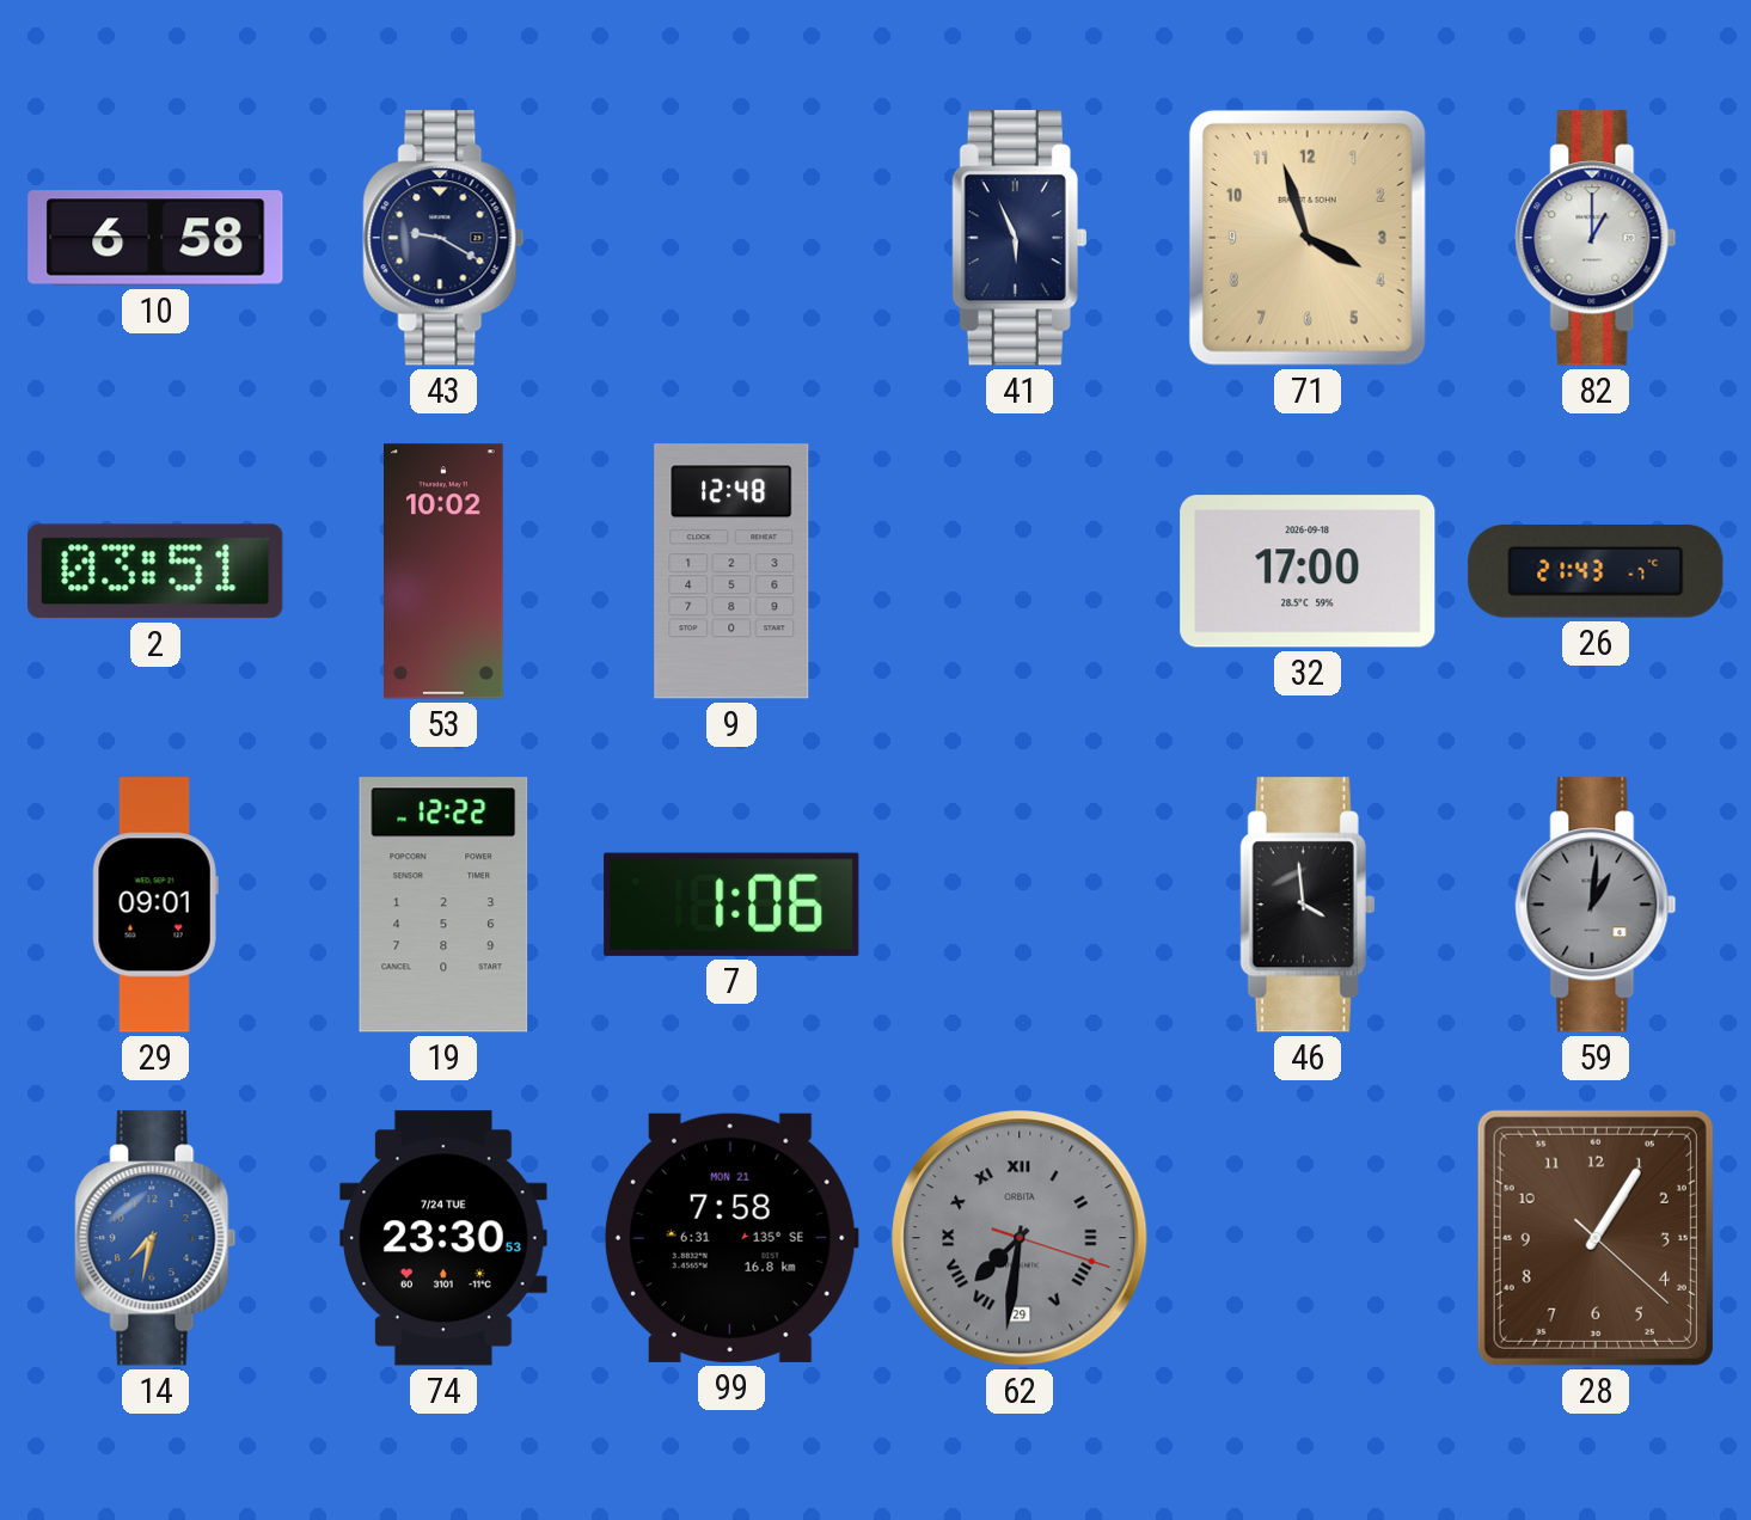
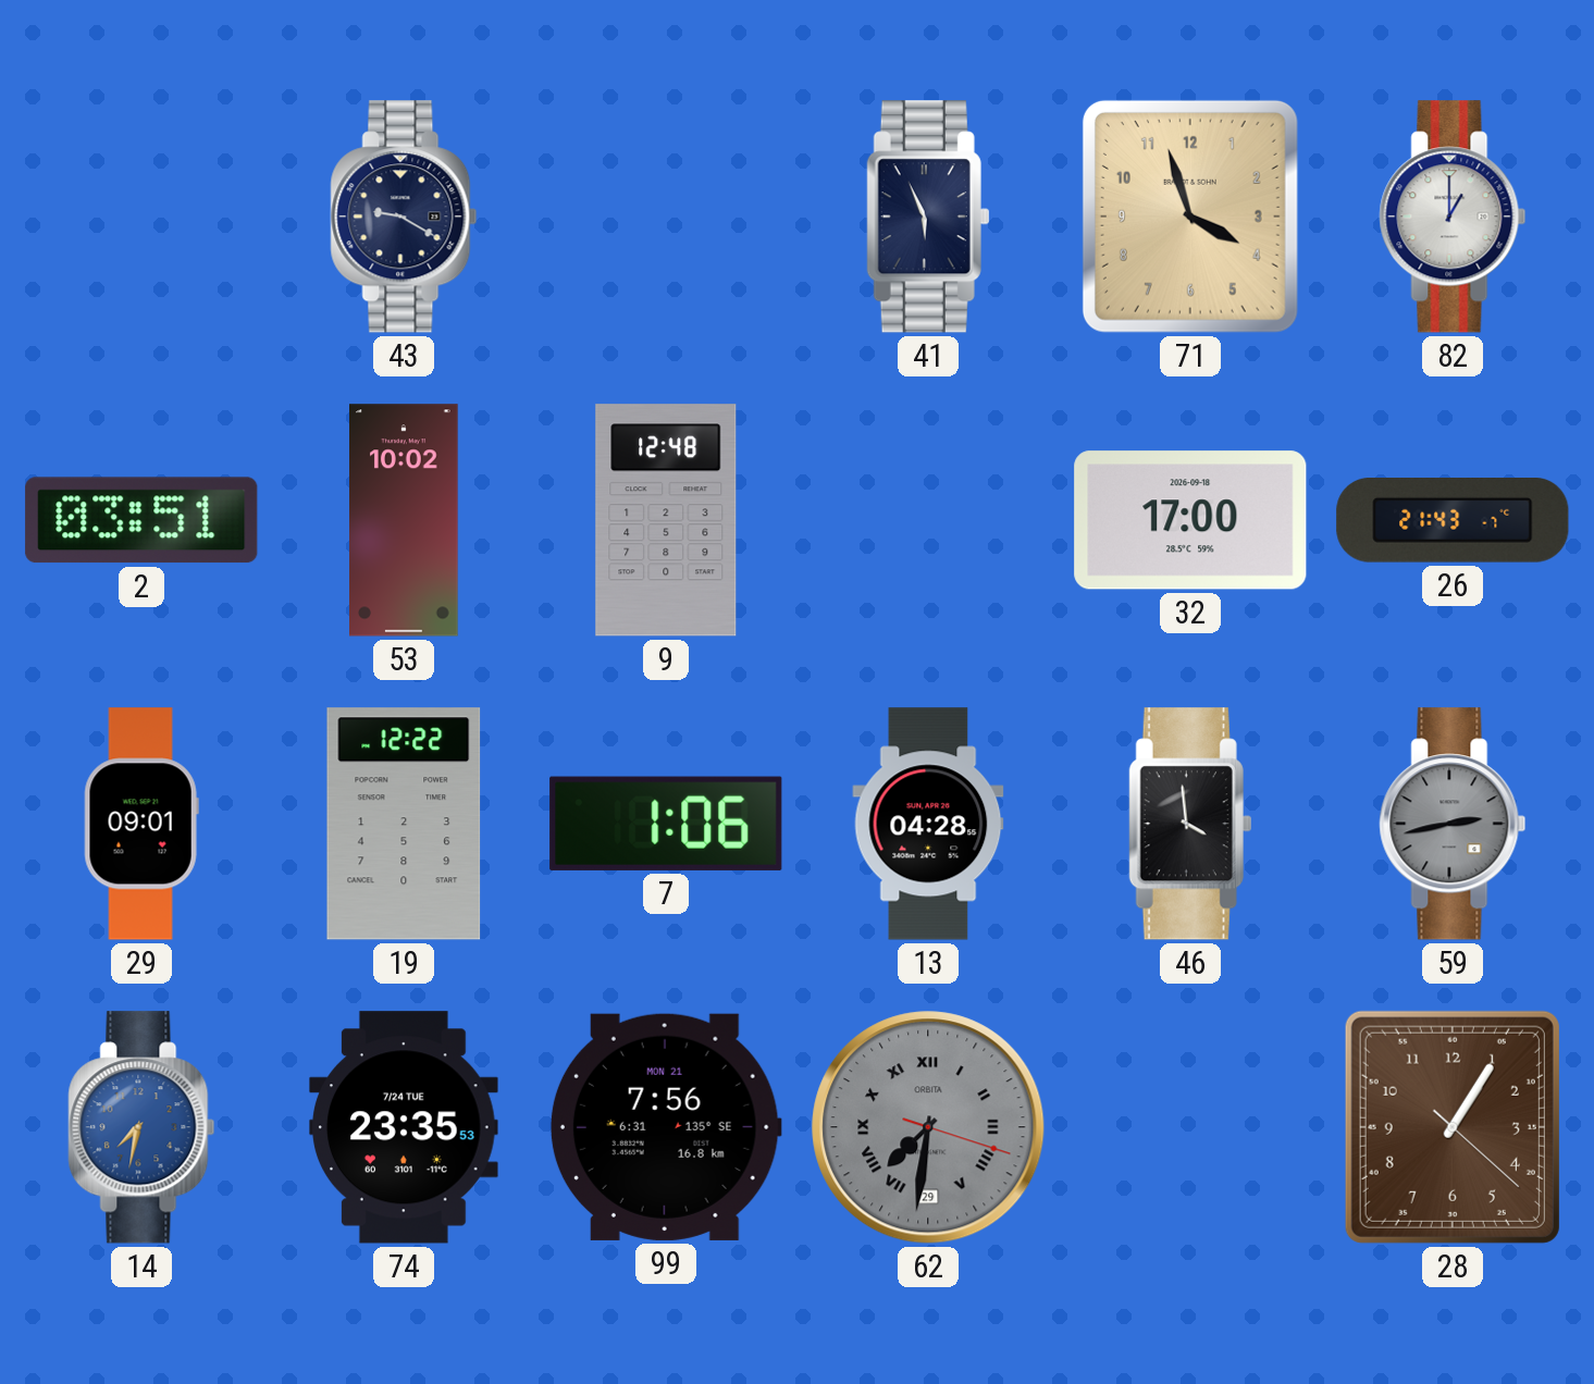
10: 6:58 -> none (155, 238)
13: none -> 04:28 (928, 824)
59: 1:01 -> 2:43 (1453, 824)
74: 23:30 -> 23:35 (405, 1127)
99: 7:58 -> 7:56 (666, 1127)
